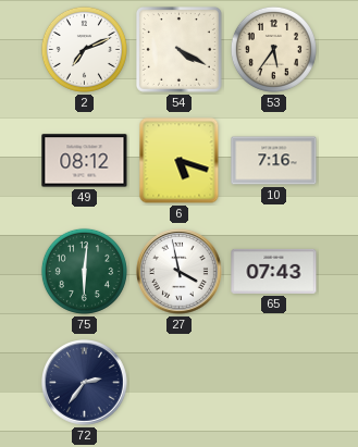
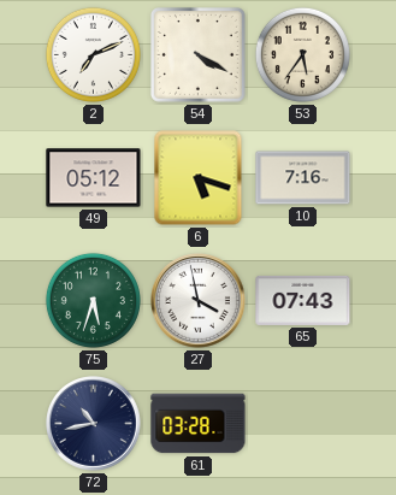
49: 08:12 -> 05:12 (94, 178)
75: 6:01 -> 5:33 (93, 300)
72: 2:36 -> 10:43 (94, 424)
61: none -> 03:28 (199, 424)
